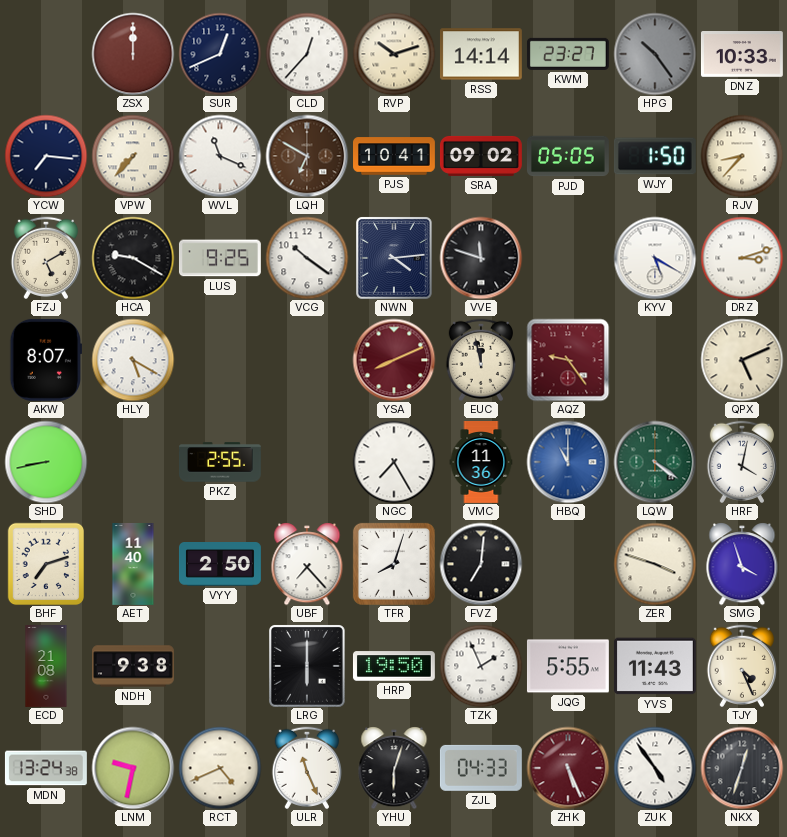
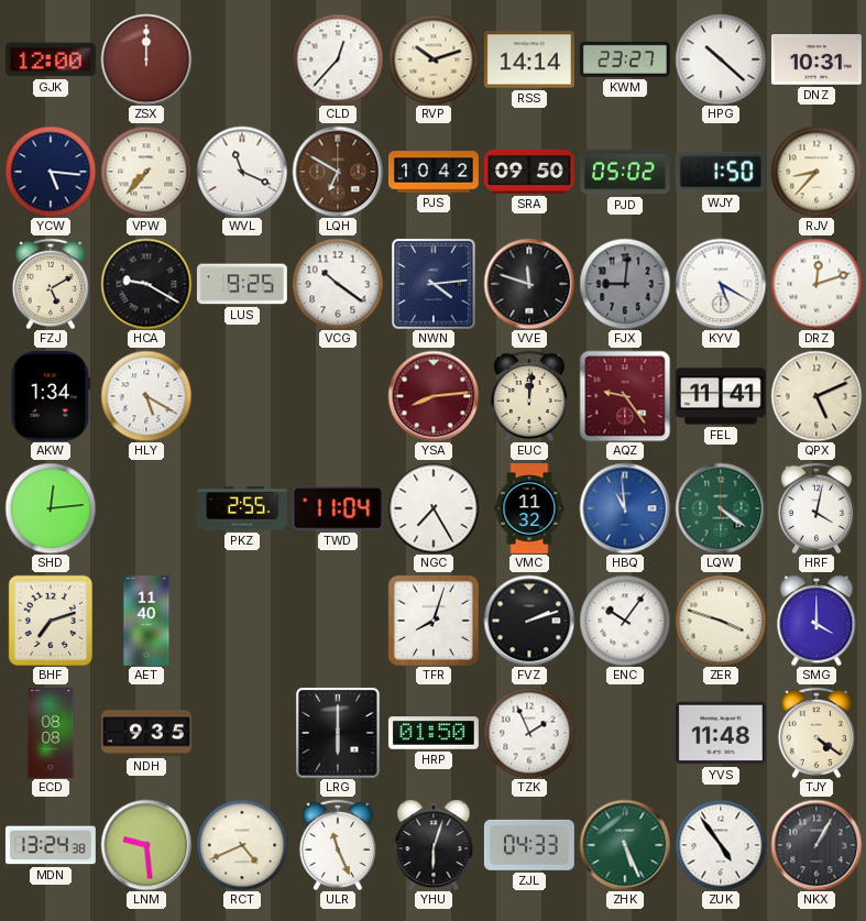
GJK: none -> 12:00 (51, 59)
SUR: 12:41 -> none (220, 54)
HPG: 10:24 -> 10:22 (721, 59)
HPG dial: grey -> white (721, 59)
DNZ: 10:33 -> 10:31 (816, 61)
YCW: 7:16 -> 5:16 (51, 172)
PJS: 10:41 -> 10:42 (435, 172)
SRA: 09:02 -> 09:50 (529, 172)
PJD: 05:05 -> 05:02 (625, 172)
FJX: none -> 9:01 (625, 284)
DRZ: 3:12 -> 12:12 (816, 284)
AKW: 8:07 -> 1:34 (50, 396)
YSA: 8:11 -> 8:14 (434, 396)
EUC: 11:58 -> 12:01 (528, 396)
FEL: none -> 11:41 (721, 396)
SHD: 8:43 -> 12:14 (51, 508)
TWD: none -> 11:04 (338, 508)
VMC: 11:36 -> 11:32 (529, 509)
HBQ: 11:00 -> 10:59 (625, 508)
VYY: 2:50 -> none (220, 565)
UBF: 7:23 -> none (307, 564)
FVZ: 7:01 -> 2:12 (529, 621)
ENC: none -> 10:06 (625, 621)
SMG: 3:57 -> 4:00 (816, 621)
ECD: 21:08 -> 08:08 (51, 734)
NDH: 9:38 -> 9:35 (147, 733)
HRP: 19:50 -> 01:50 (434, 733)
JQG: 5:55 -> none (568, 666)
YVS: 11:43 -> 11:48 (721, 733)
TJY: 4:26 -> 4:21 (815, 733)
LNM: 9:32 -> 9:29 (146, 845)
ZHK dial: burgundy -> green (625, 845)
NKX: 12:33 -> 1:05 (816, 845)
